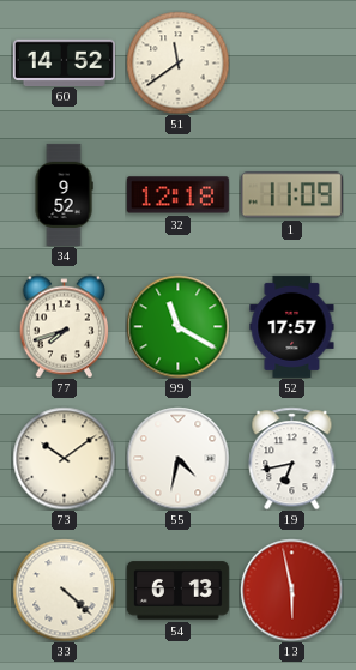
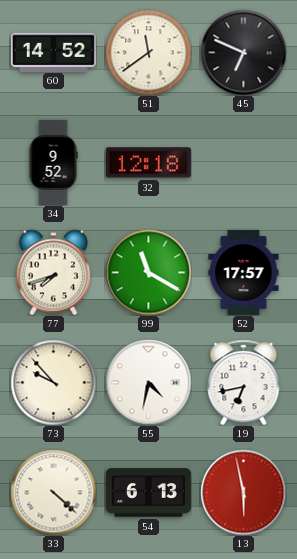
45: none -> 6:49 (243, 52)
1: 11:09 -> none (291, 195)
73: 10:09 -> 9:53 (53, 382)
